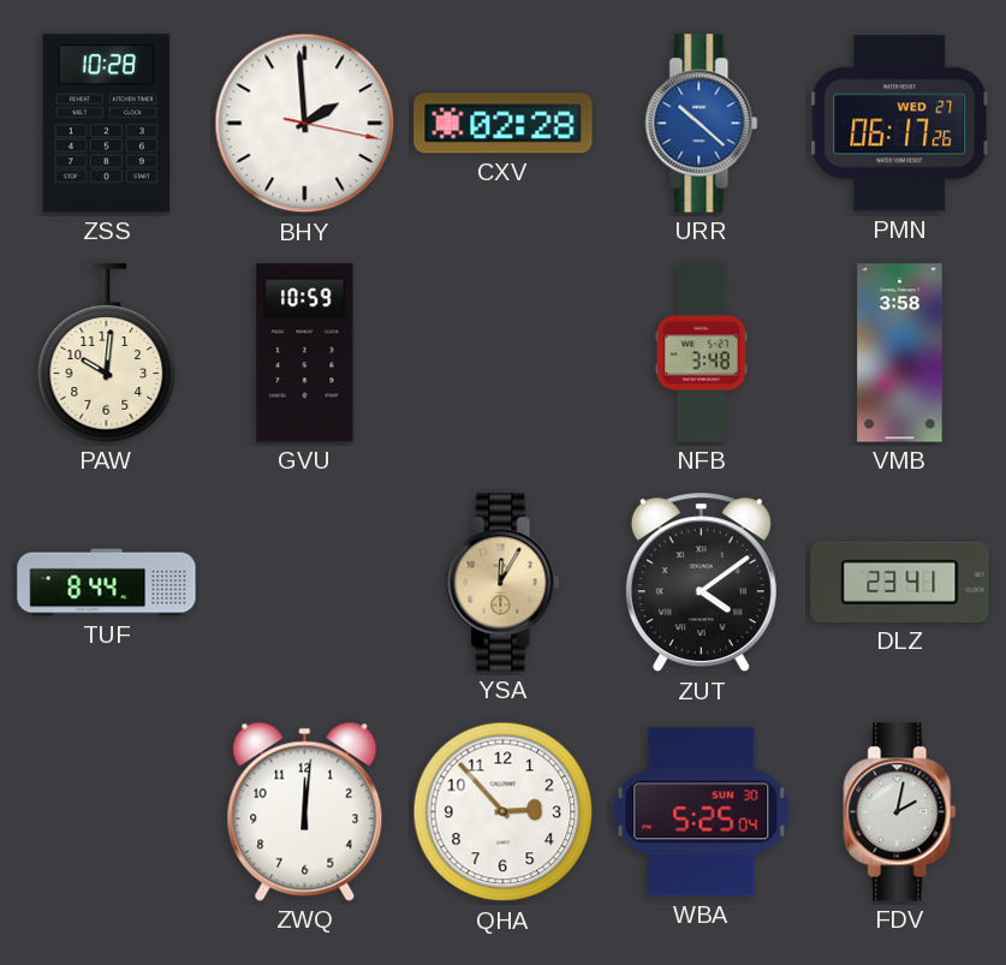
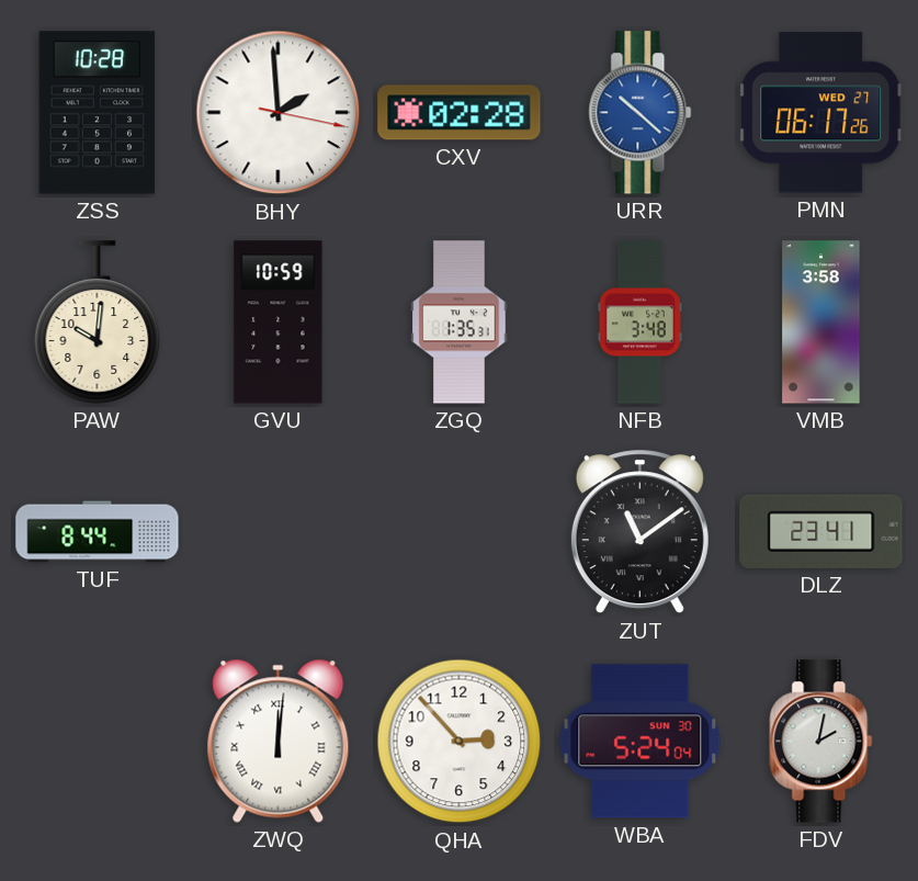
ZGQ: none -> 1:35 (460, 323)
YSA: 12:05 -> none (504, 583)
ZUT: 4:09 -> 11:09 (639, 532)
ZWQ numerals: Arabic -> Roman (279, 741)
WBA: 5:25 -> 5:24 (641, 742)
